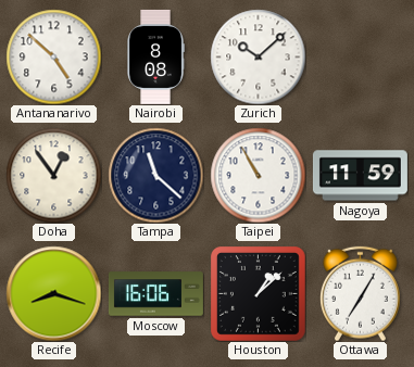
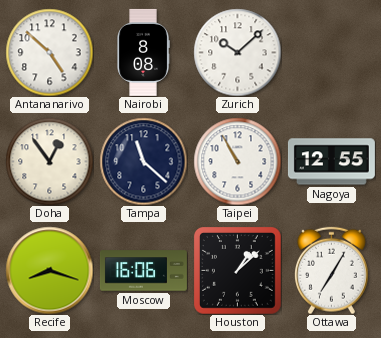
Nagoya: 11:59 -> 12:55 (331, 162)
